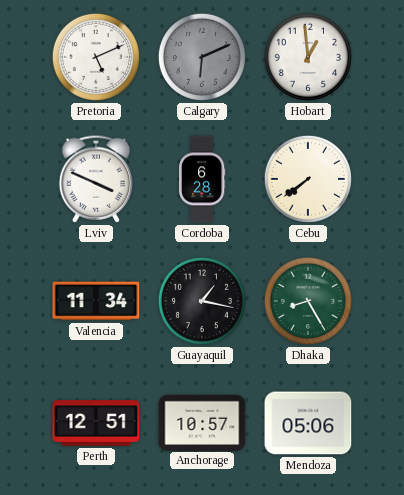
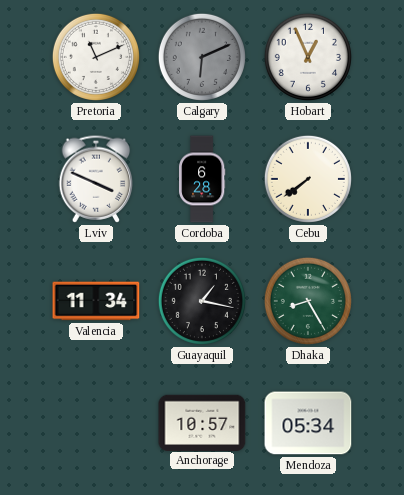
Pretoria: 5:11 -> 11:11 (96, 57)
Hobart: 12:59 -> 12:56 (308, 57)
Perth: 12:51 -> none (96, 423)
Mendoza: 05:06 -> 05:34 (308, 423)
